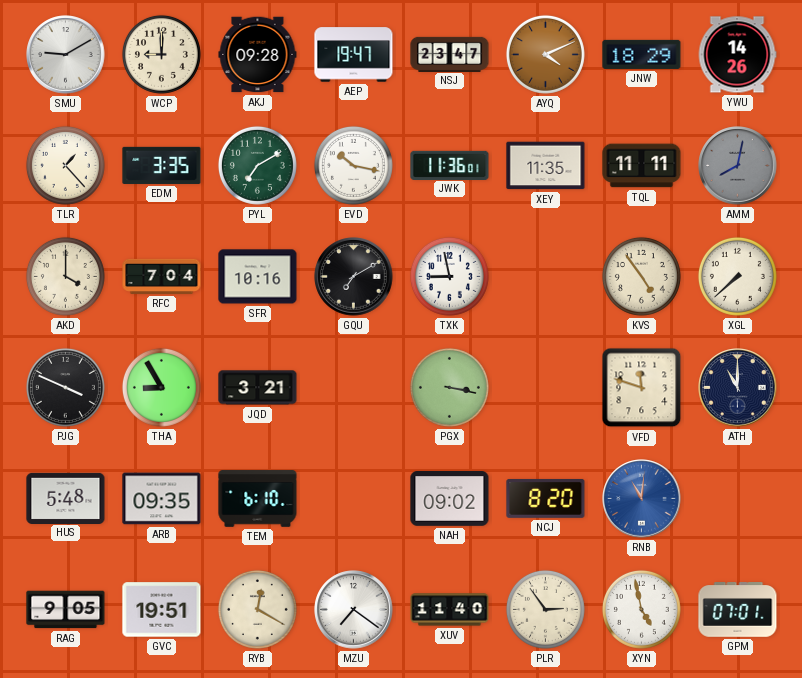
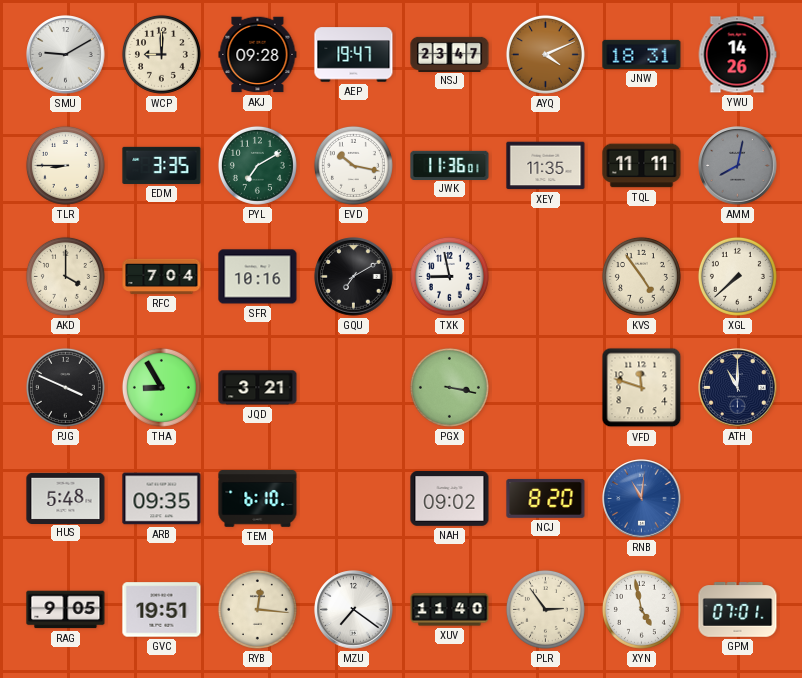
JNW: 18:29 -> 18:31 (642, 54)
TLR: 1:23 -> 8:45 (65, 165)
RYB: 12:20 -> 12:16 (257, 609)
